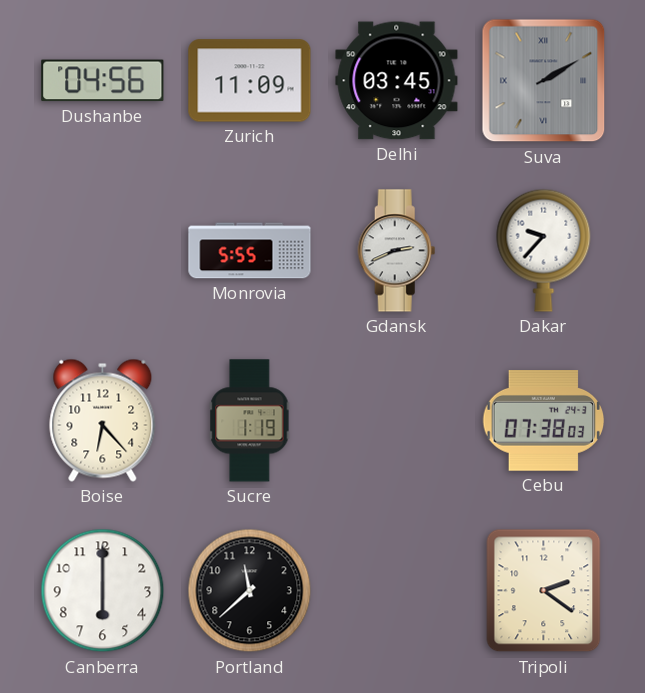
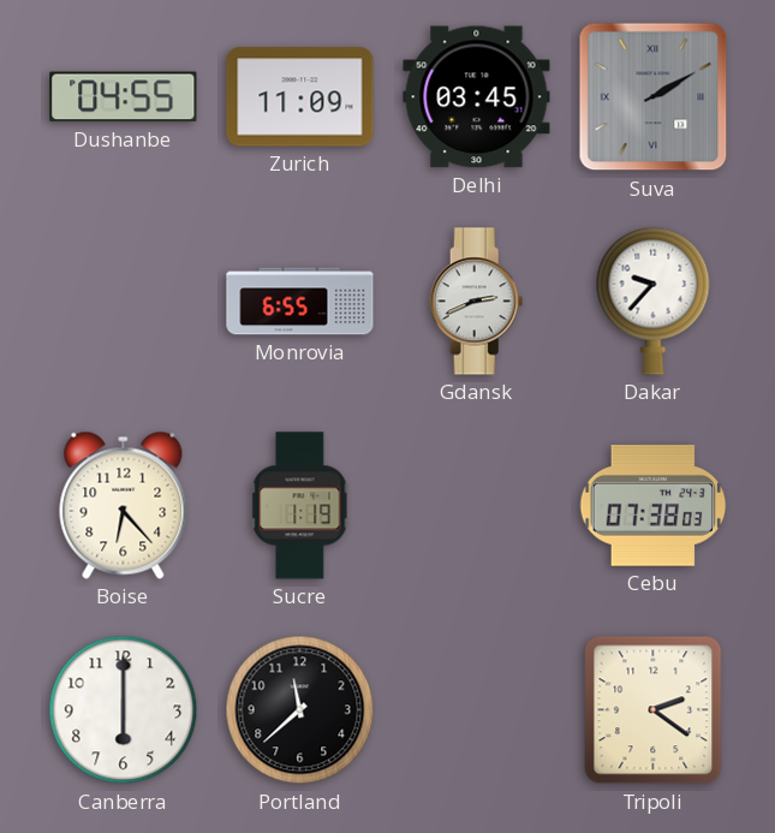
Dushanbe: 04:56 -> 04:55 (124, 97)
Monrovia: 5:55 -> 6:55 (300, 302)
